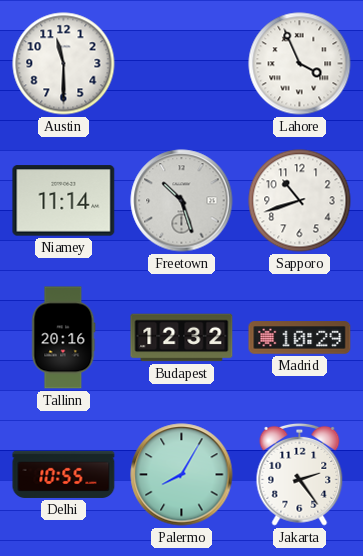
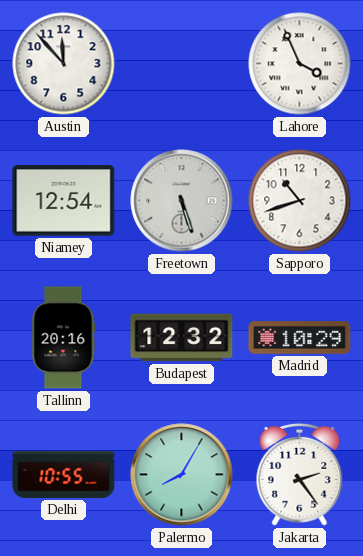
Austin: 11:30 -> 11:53 (64, 64)
Niamey: 11:14 -> 12:54 (64, 201)
Freetown: 10:27 -> 5:27 (182, 201)
